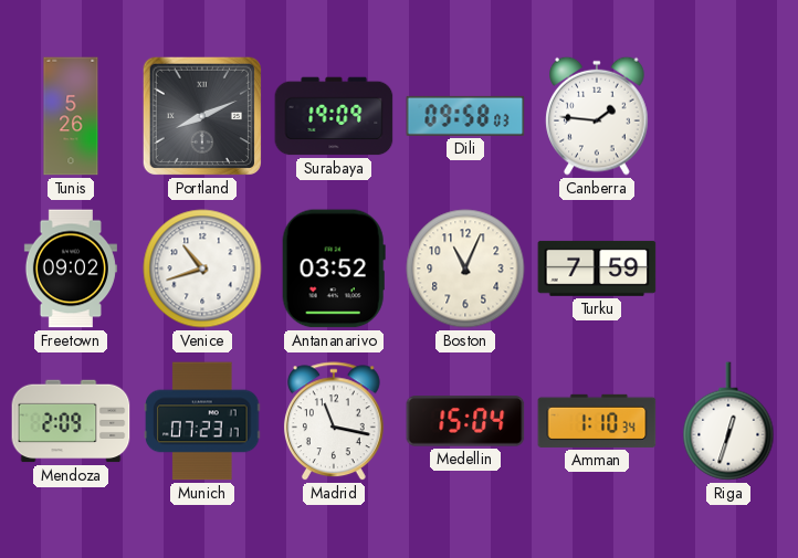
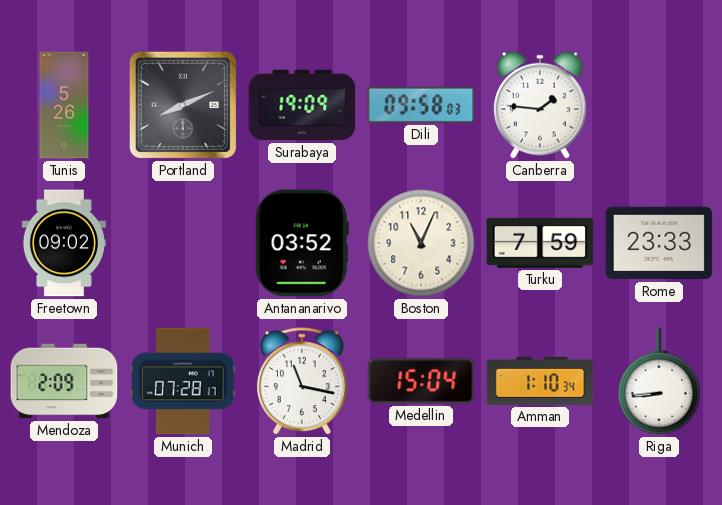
Venice: 10:42 -> none (202, 269)
Rome: none -> 23:33 (659, 243)
Munich: 07:23 -> 07:28 (183, 381)
Riga: 12:33 -> 8:44 (659, 381)
